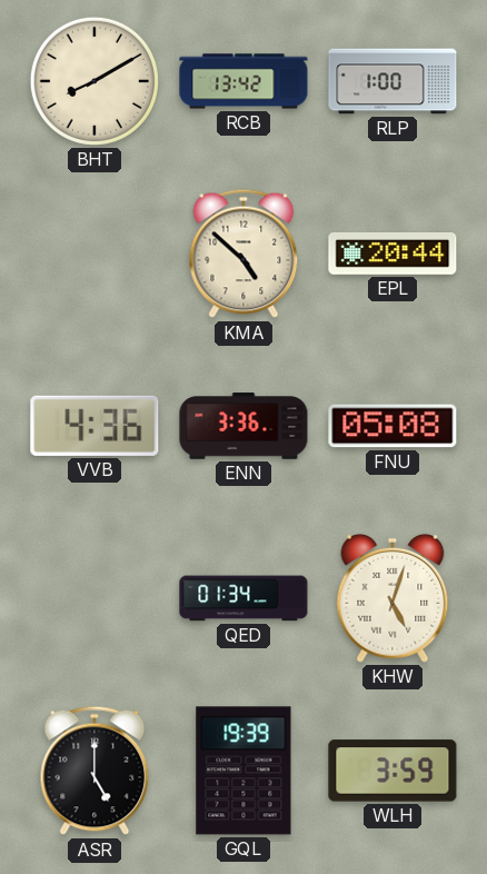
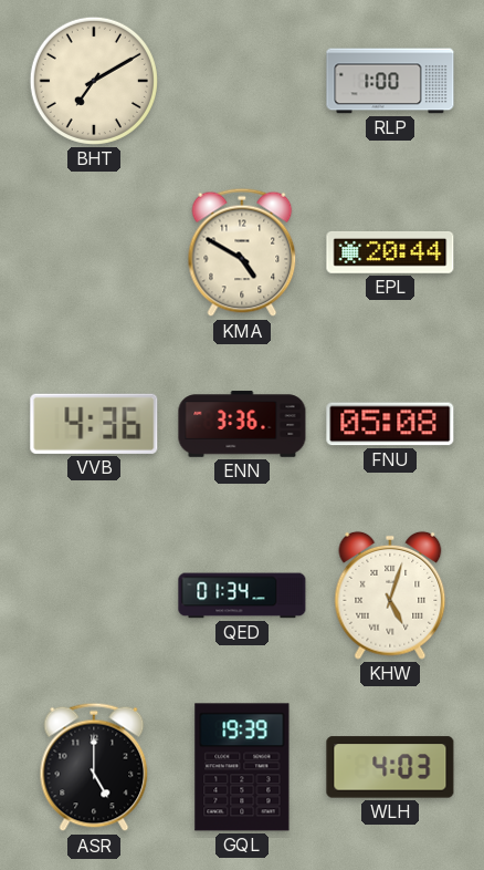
BHT: 8:10 -> 7:10 (94, 81)
RCB: 13:42 -> none (244, 81)
KMA: 4:52 -> 4:50 (242, 252)
WLH: 3:59 -> 4:03 (390, 767)
